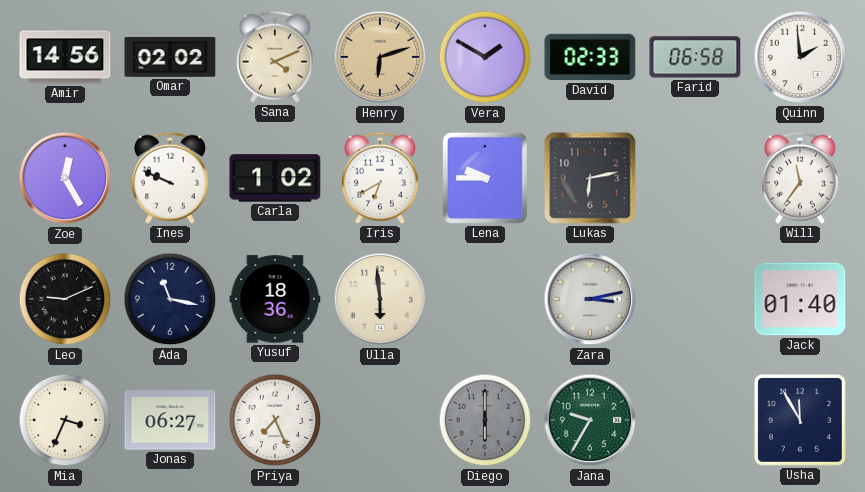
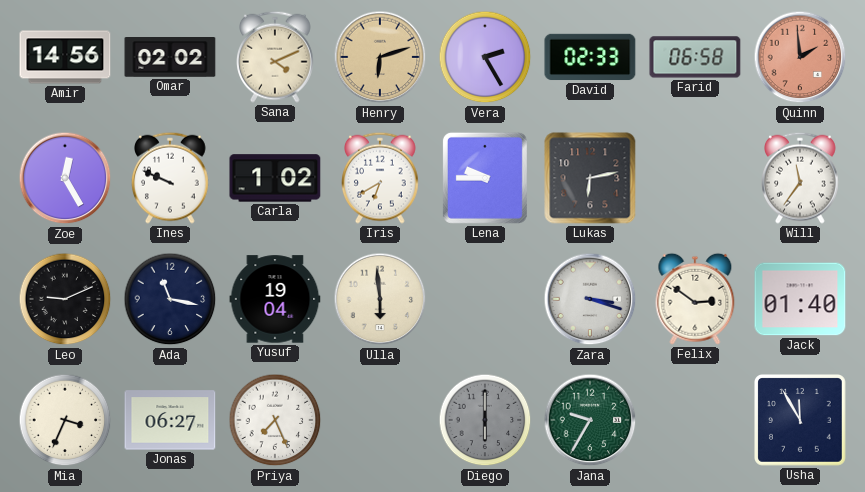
Vera: 1:50 -> 2:25 (485, 57)
Quinn dial: white -> salmon (800, 57)
Yusuf: 18:36 -> 19:04 (275, 299)
Zara: 3:13 -> 3:18 (590, 299)
Felix: none -> 2:51 (695, 299)
